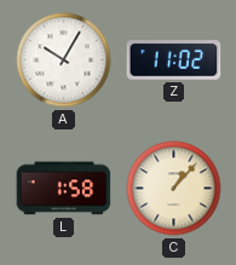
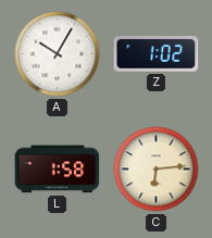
Z: 11:02 -> 1:02 (157, 54)
C: 1:07 -> 6:14 (157, 170)
